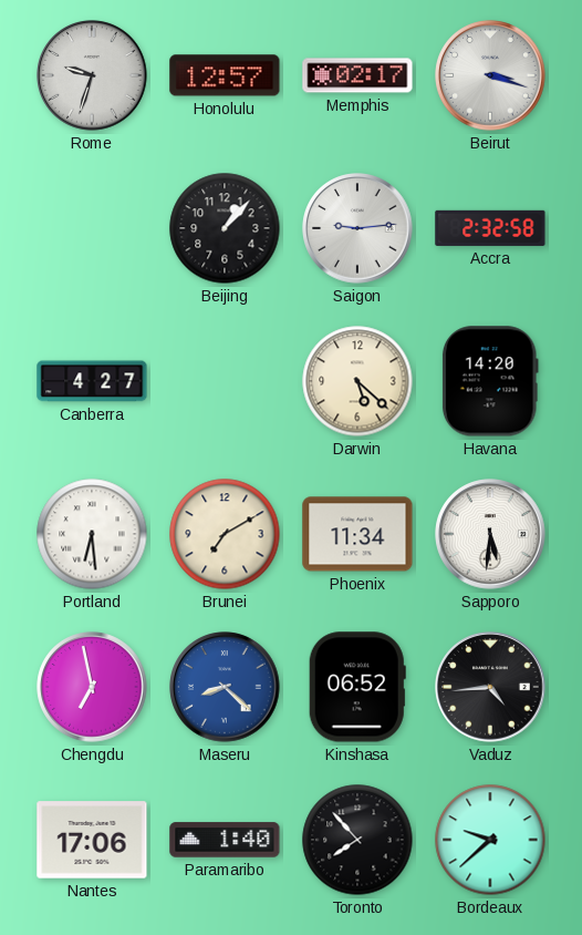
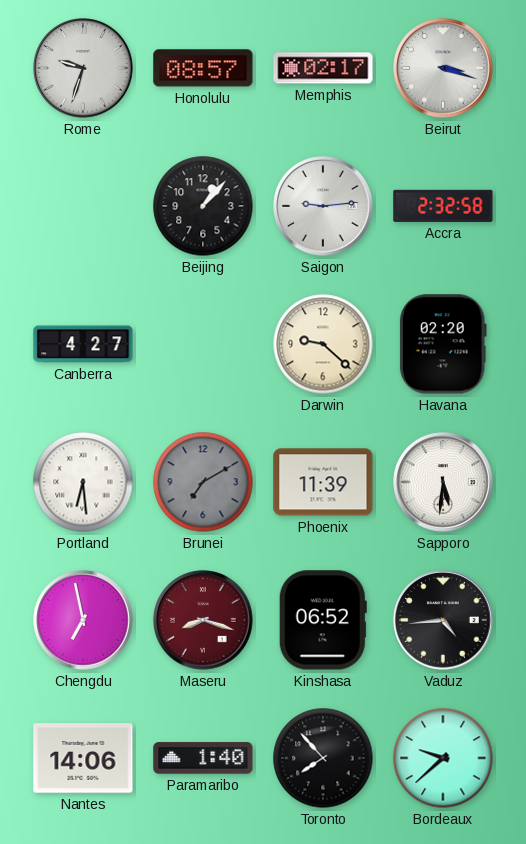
Honolulu: 12:57 -> 08:57 (203, 68)
Darwin: 5:22 -> 9:22 (323, 344)
Havana: 14:20 -> 02:20 (443, 344)
Brunei dial: cream -> grey (203, 482)
Phoenix: 11:34 -> 11:39 (323, 482)
Maseru: 8:22 -> 8:18 (203, 620)
Maseru dial: blue -> burgundy (203, 620)
Nantes: 17:06 -> 14:06 (83, 758)
